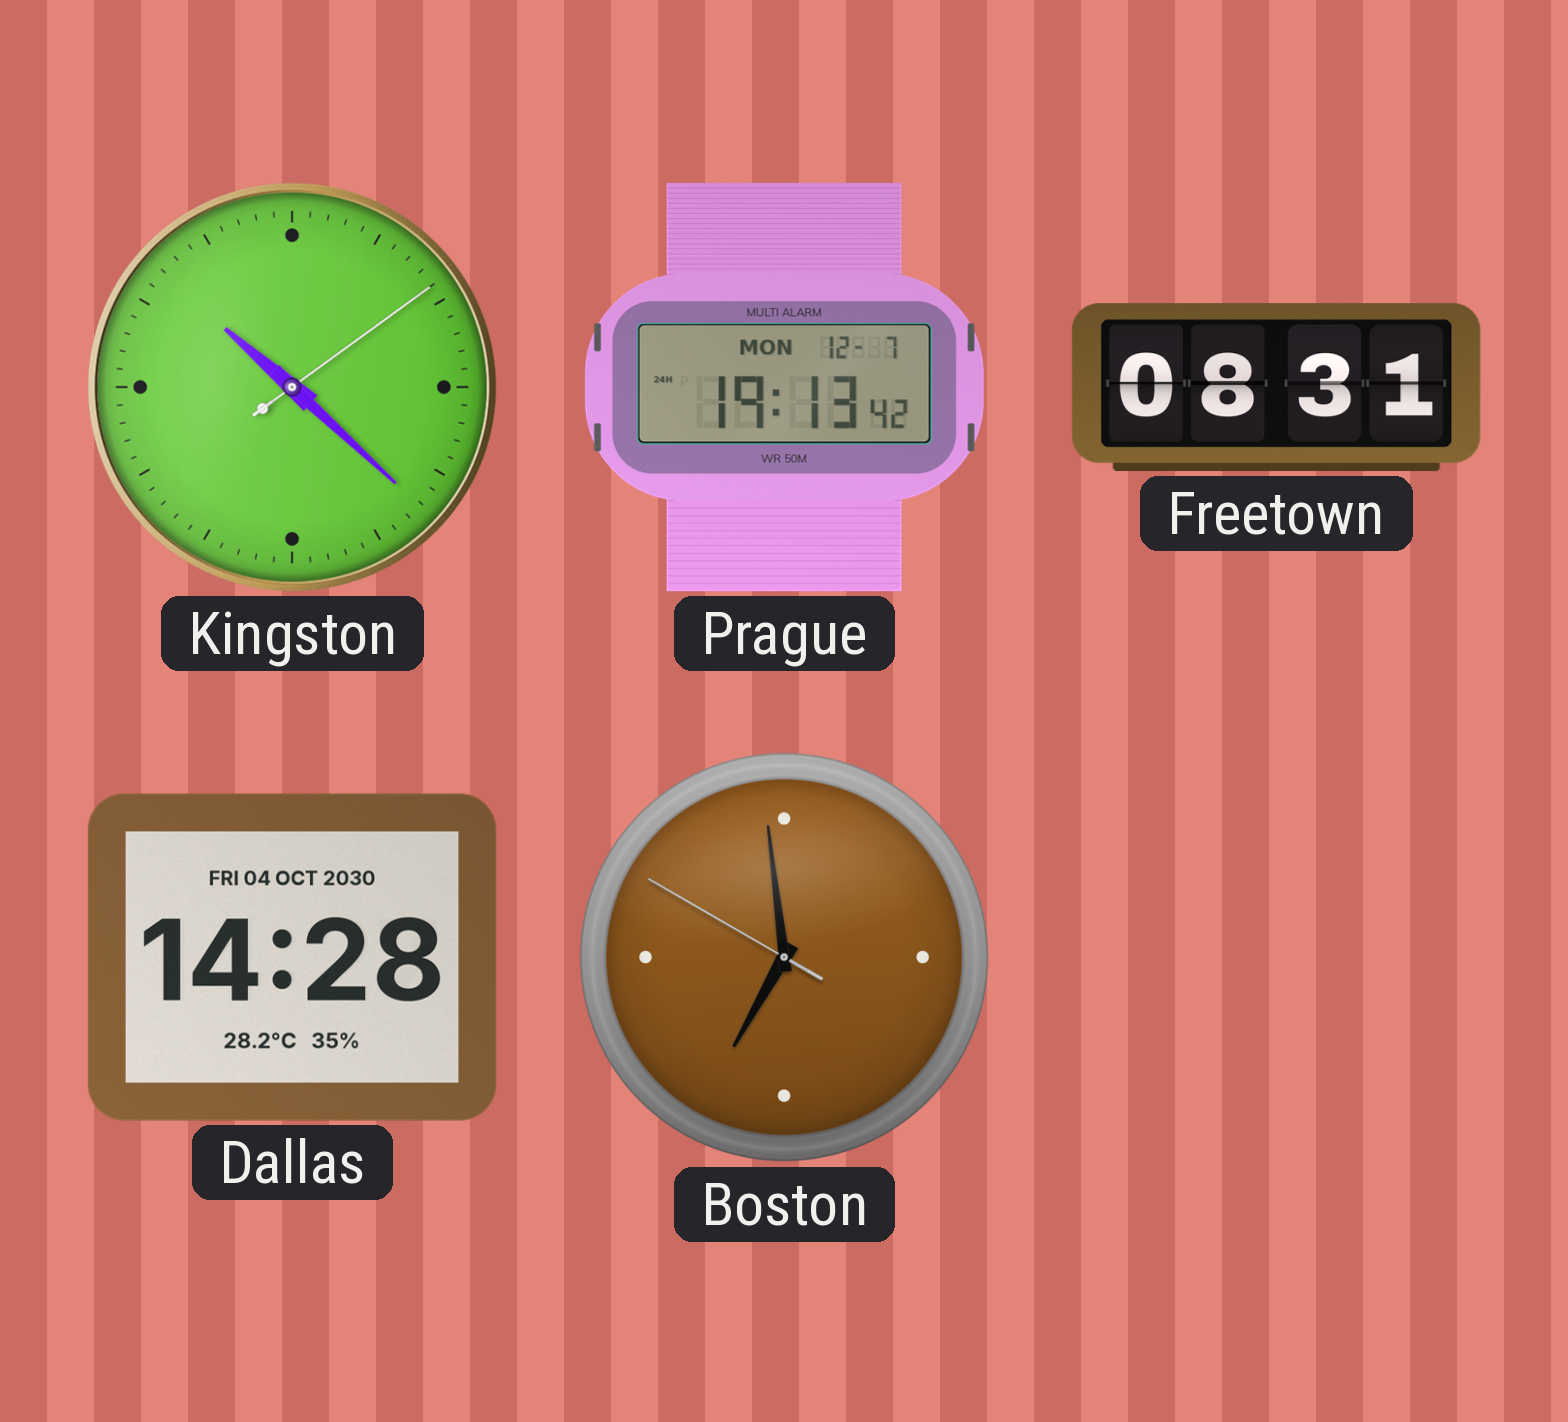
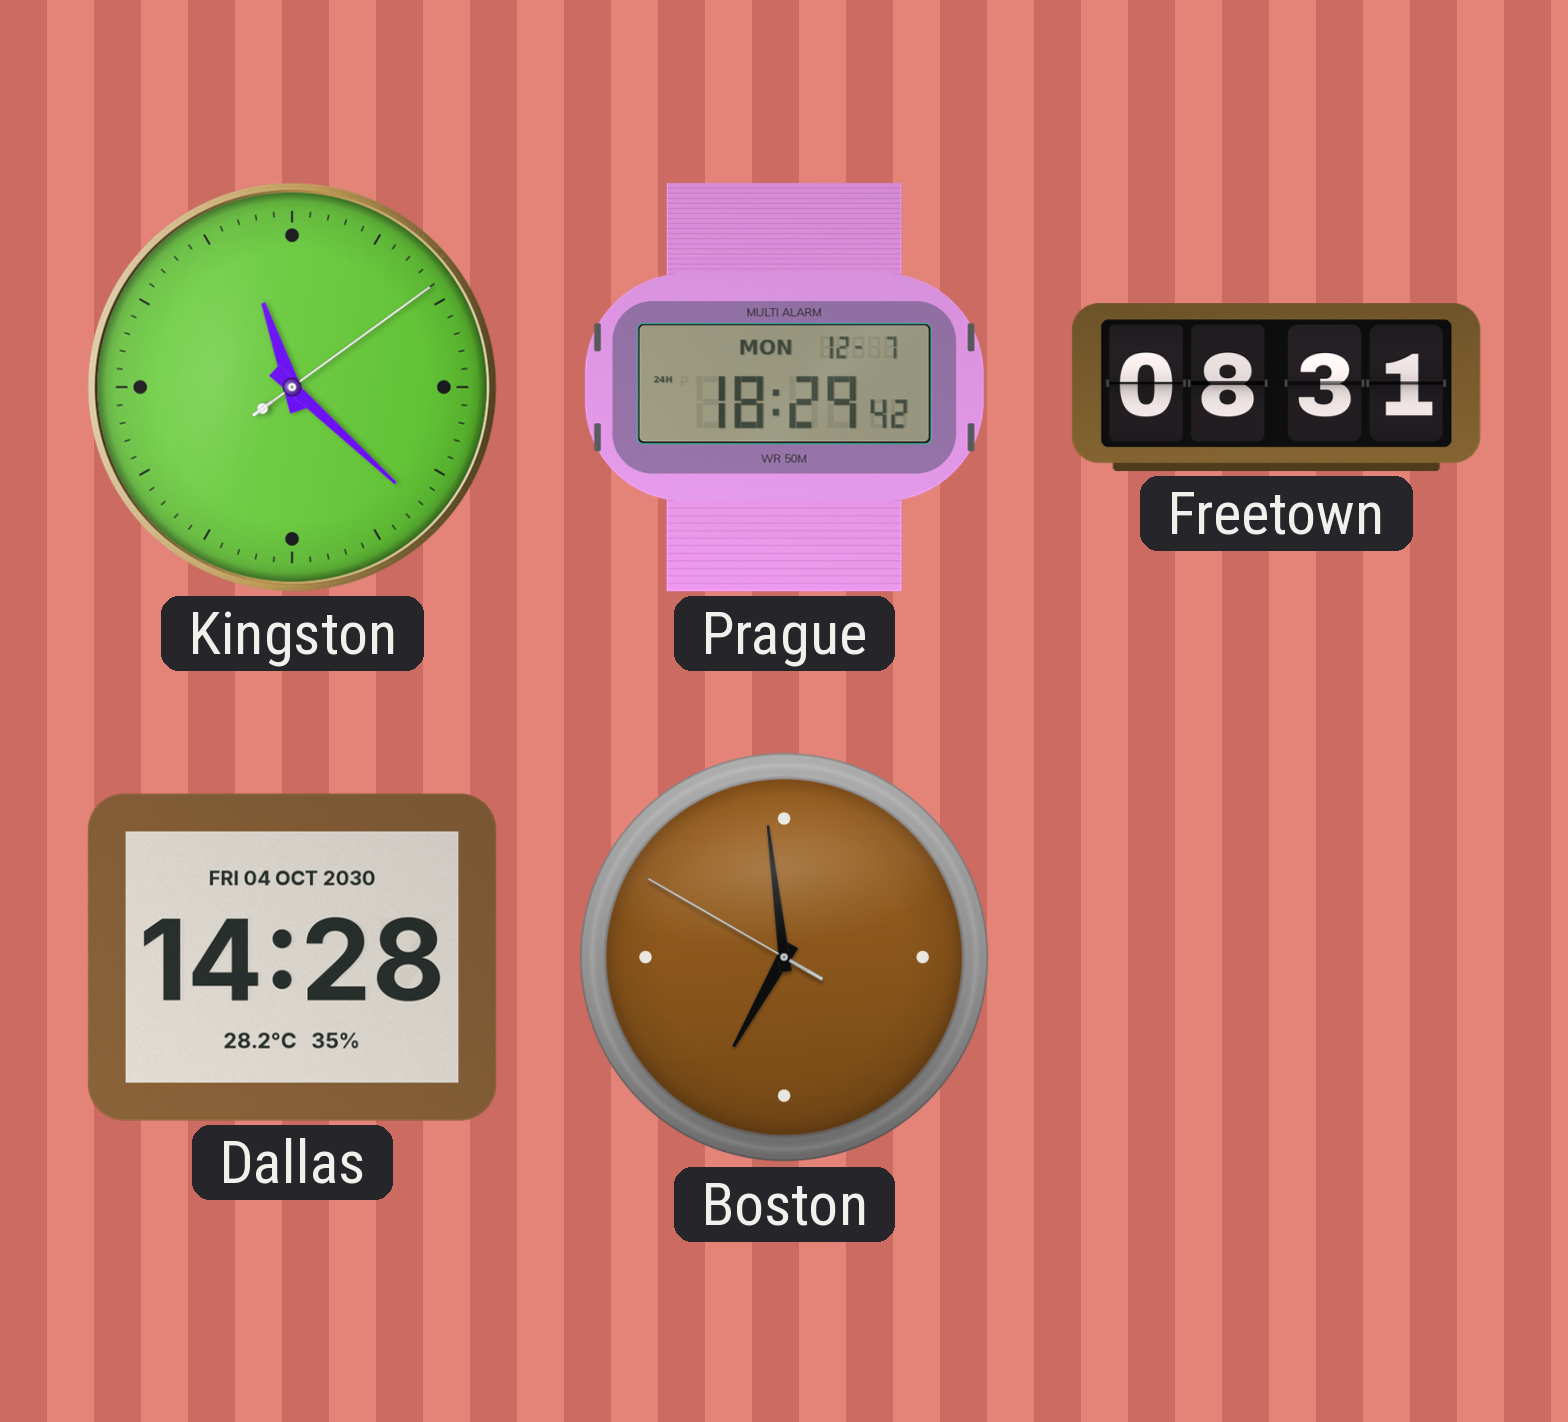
Kingston: 10:22 -> 11:22 (292, 387)
Prague: 19:13 -> 18:29 (784, 387)
